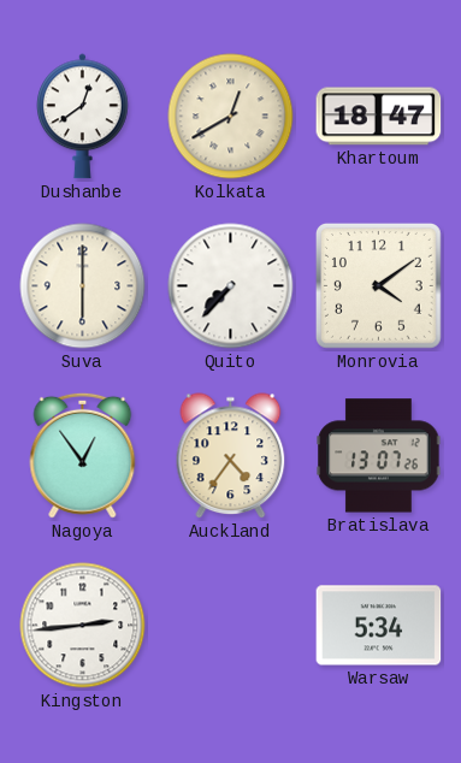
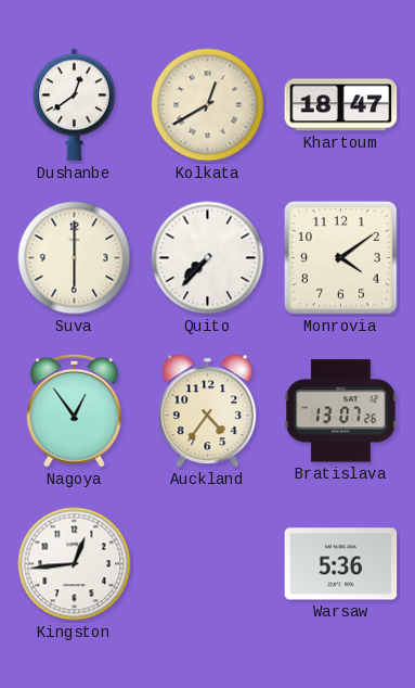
Kingston: 2:44 -> 12:44 (75, 564)
Warsaw: 5:34 -> 5:36 (341, 564)
